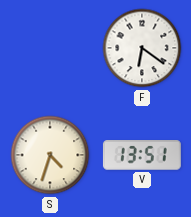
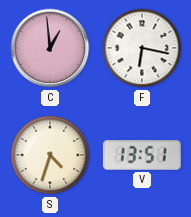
C: none -> 12:59 (50, 48)
F: 6:21 -> 6:17 (142, 48)
